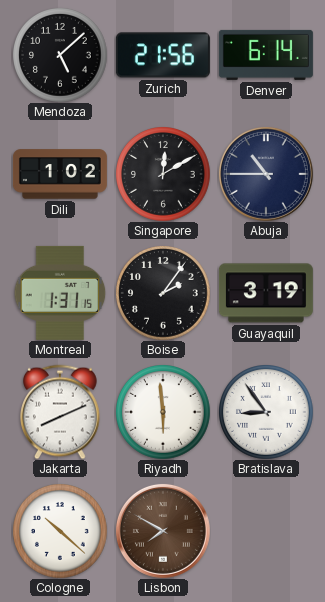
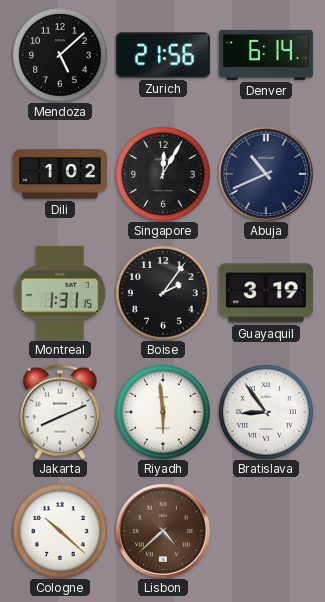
Singapore: 12:10 -> 12:05 (163, 174)
Abuja: 10:45 -> 10:41 (266, 174)
Lisbon: 7:50 -> 4:38 (163, 531)
